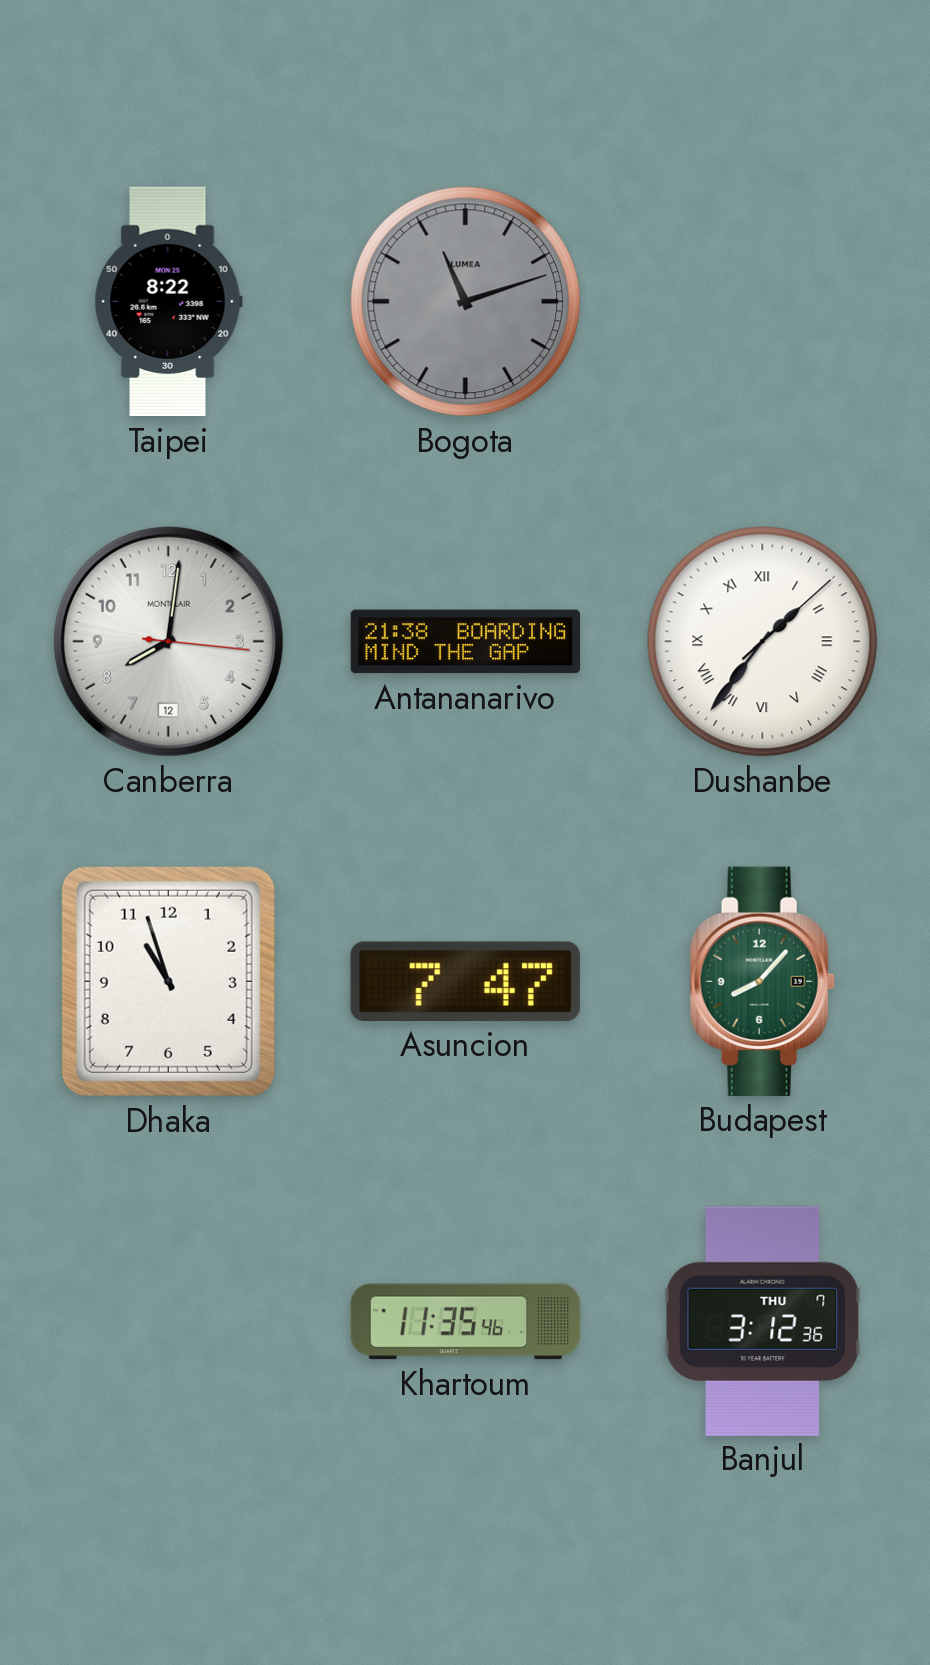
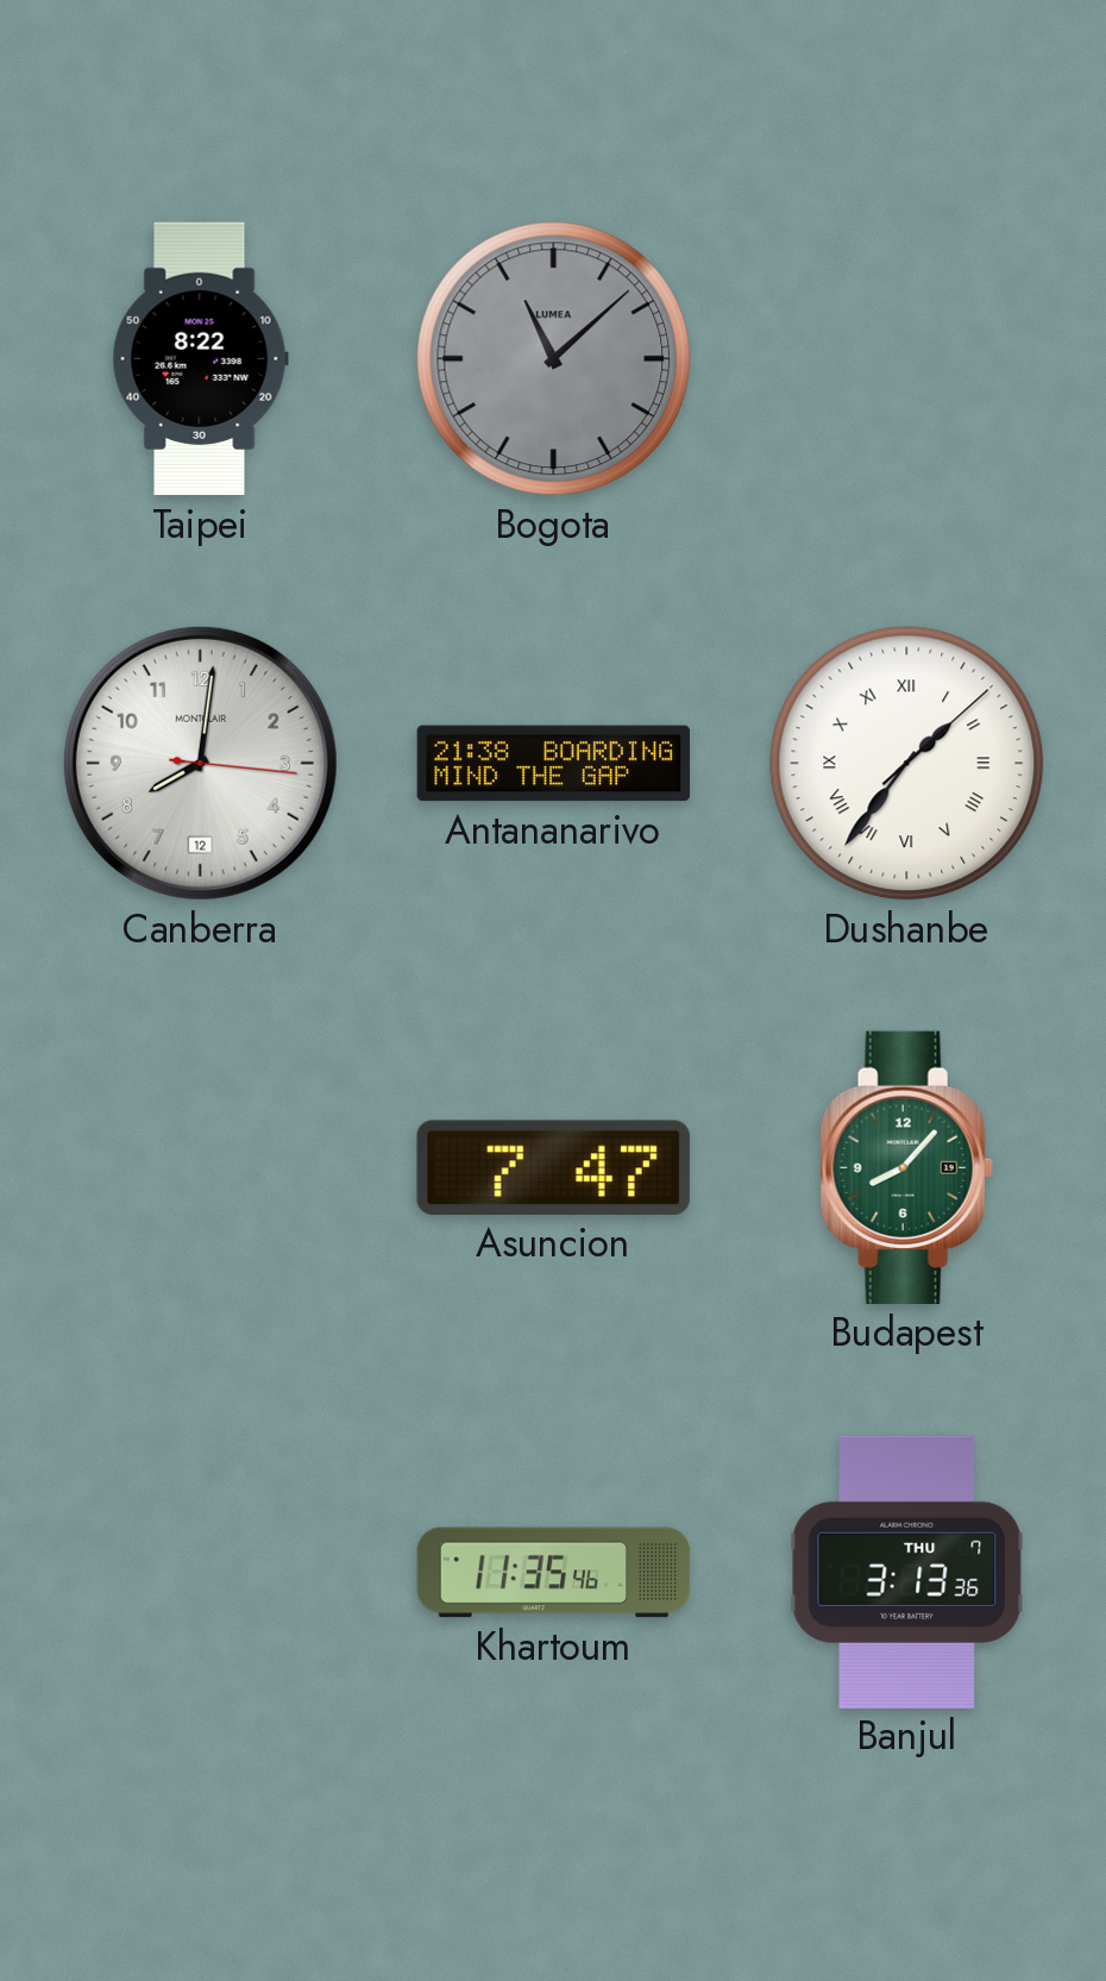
Bogota: 11:12 -> 11:08 (554, 359)
Dhaka: 10:57 -> none (168, 981)
Banjul: 3:12 -> 3:13 (907, 1572)
